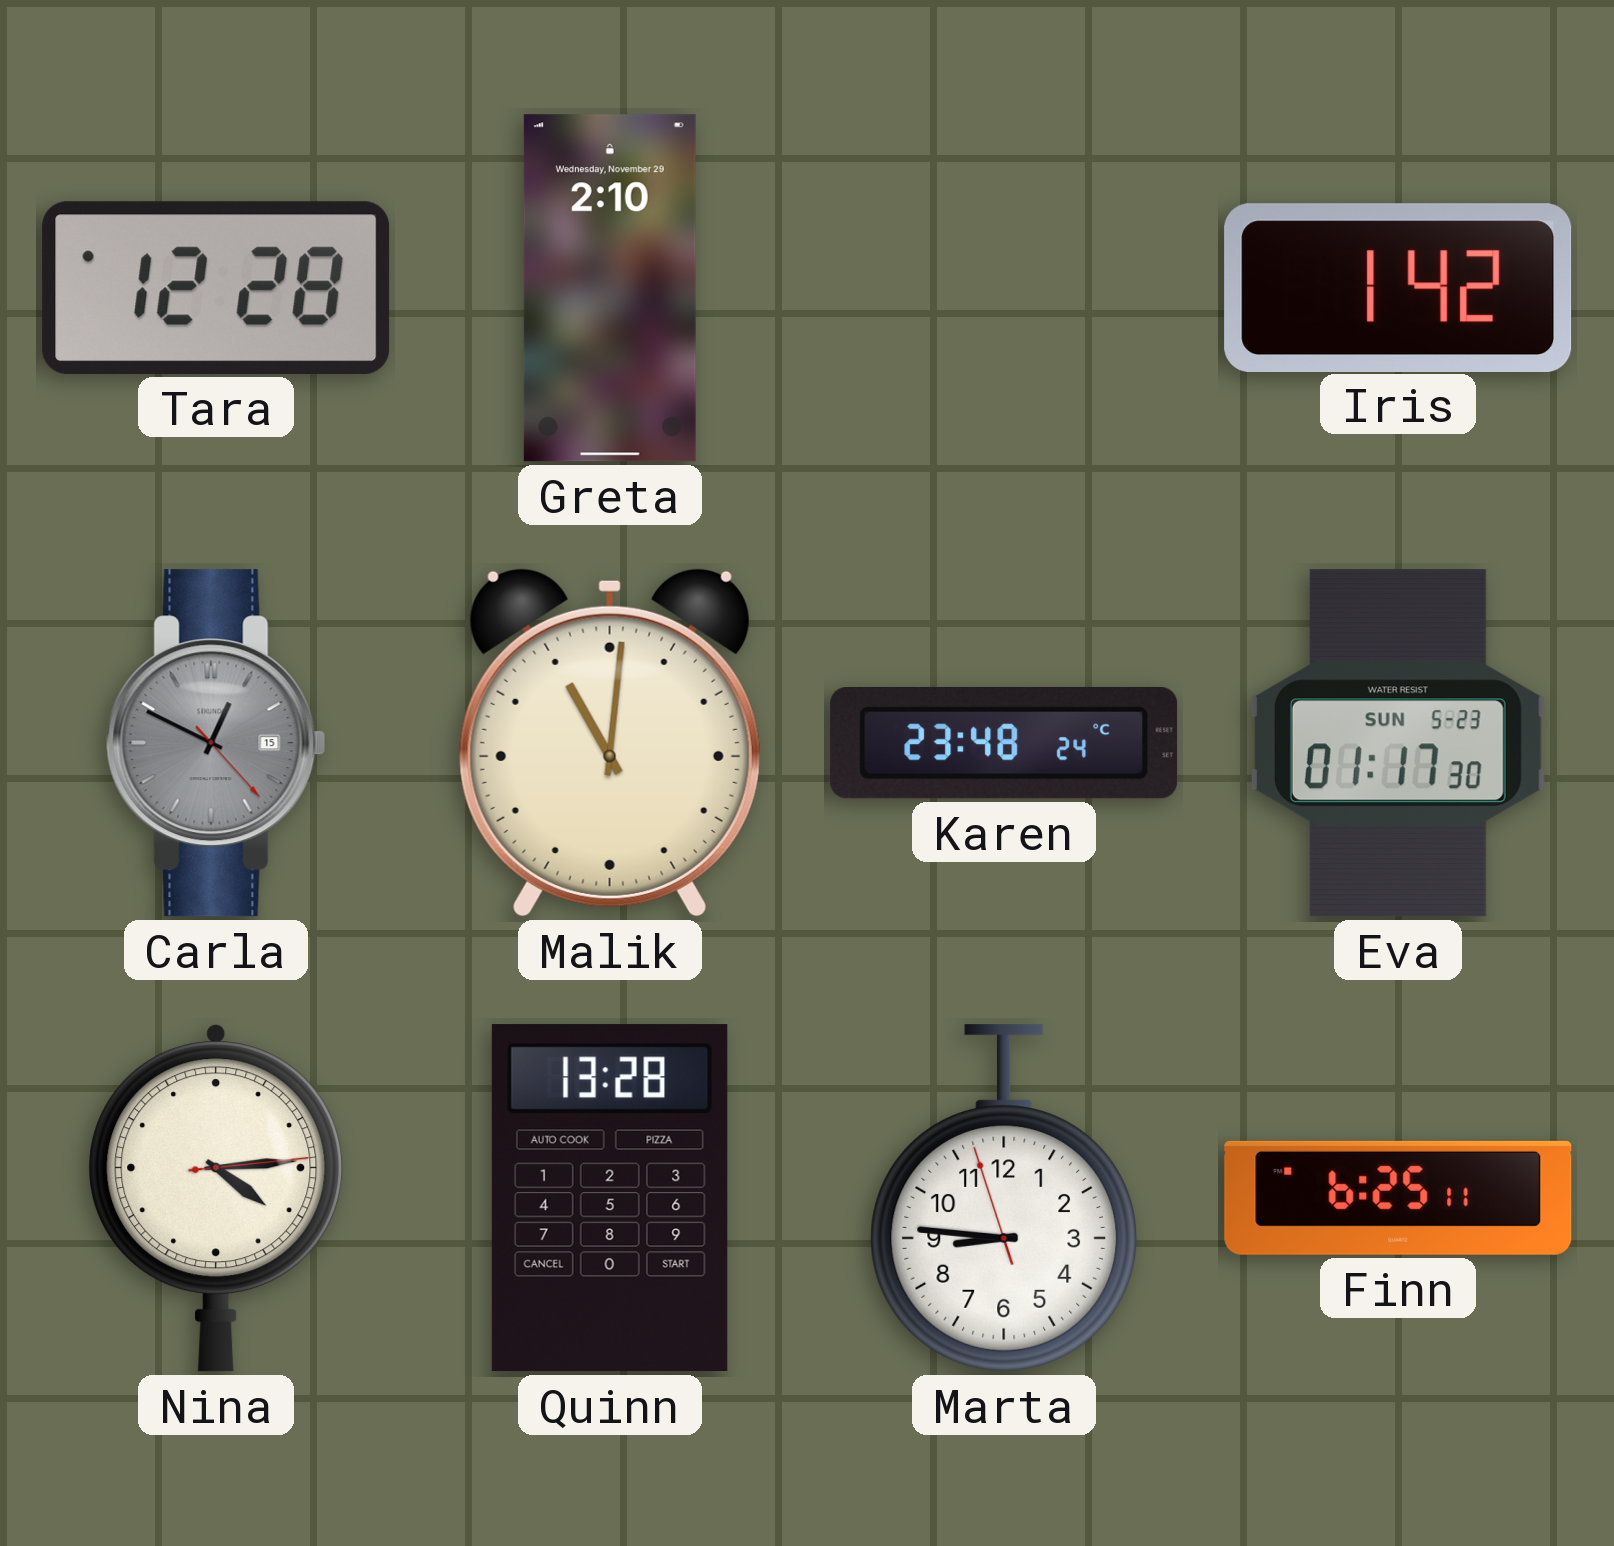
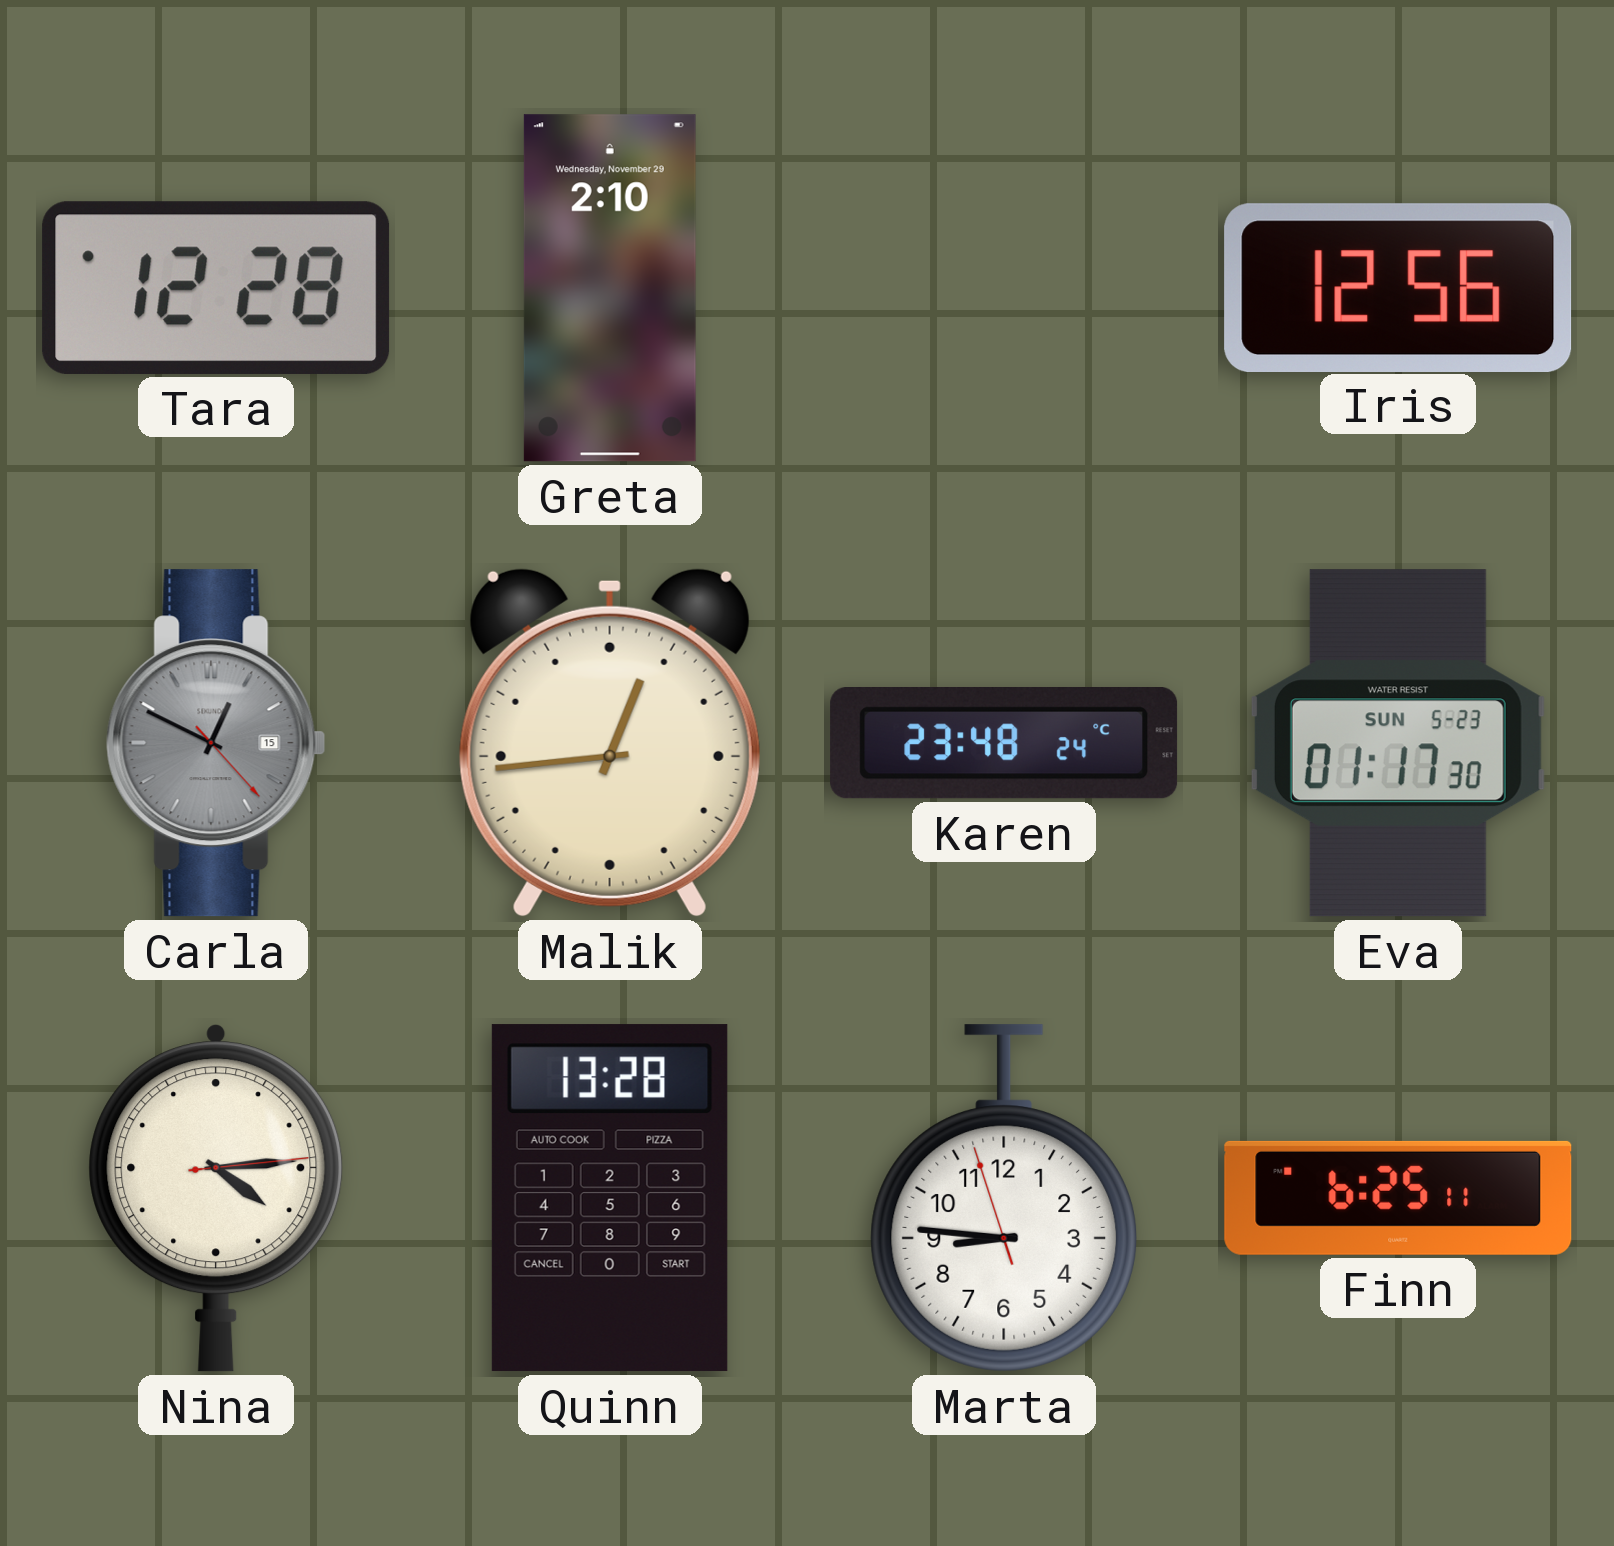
Iris: 1:42 -> 12:56 (1398, 287)
Malik: 11:01 -> 12:44 (610, 743)
